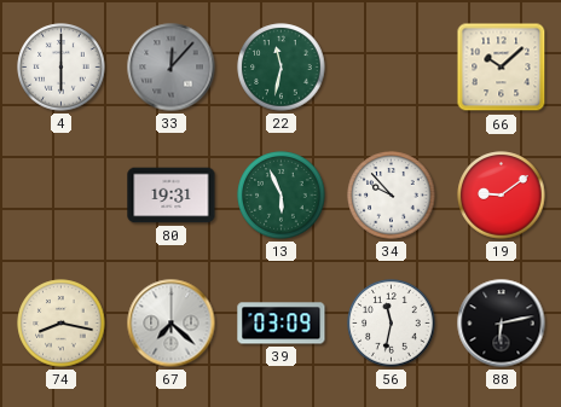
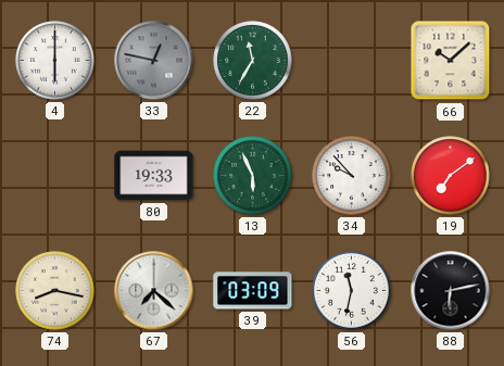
33: 12:07 -> 12:47 (154, 61)
22: 11:32 -> 11:35 (253, 61)
80: 19:31 -> 19:33 (154, 176)
19: 9:09 -> 7:09 (451, 176)
